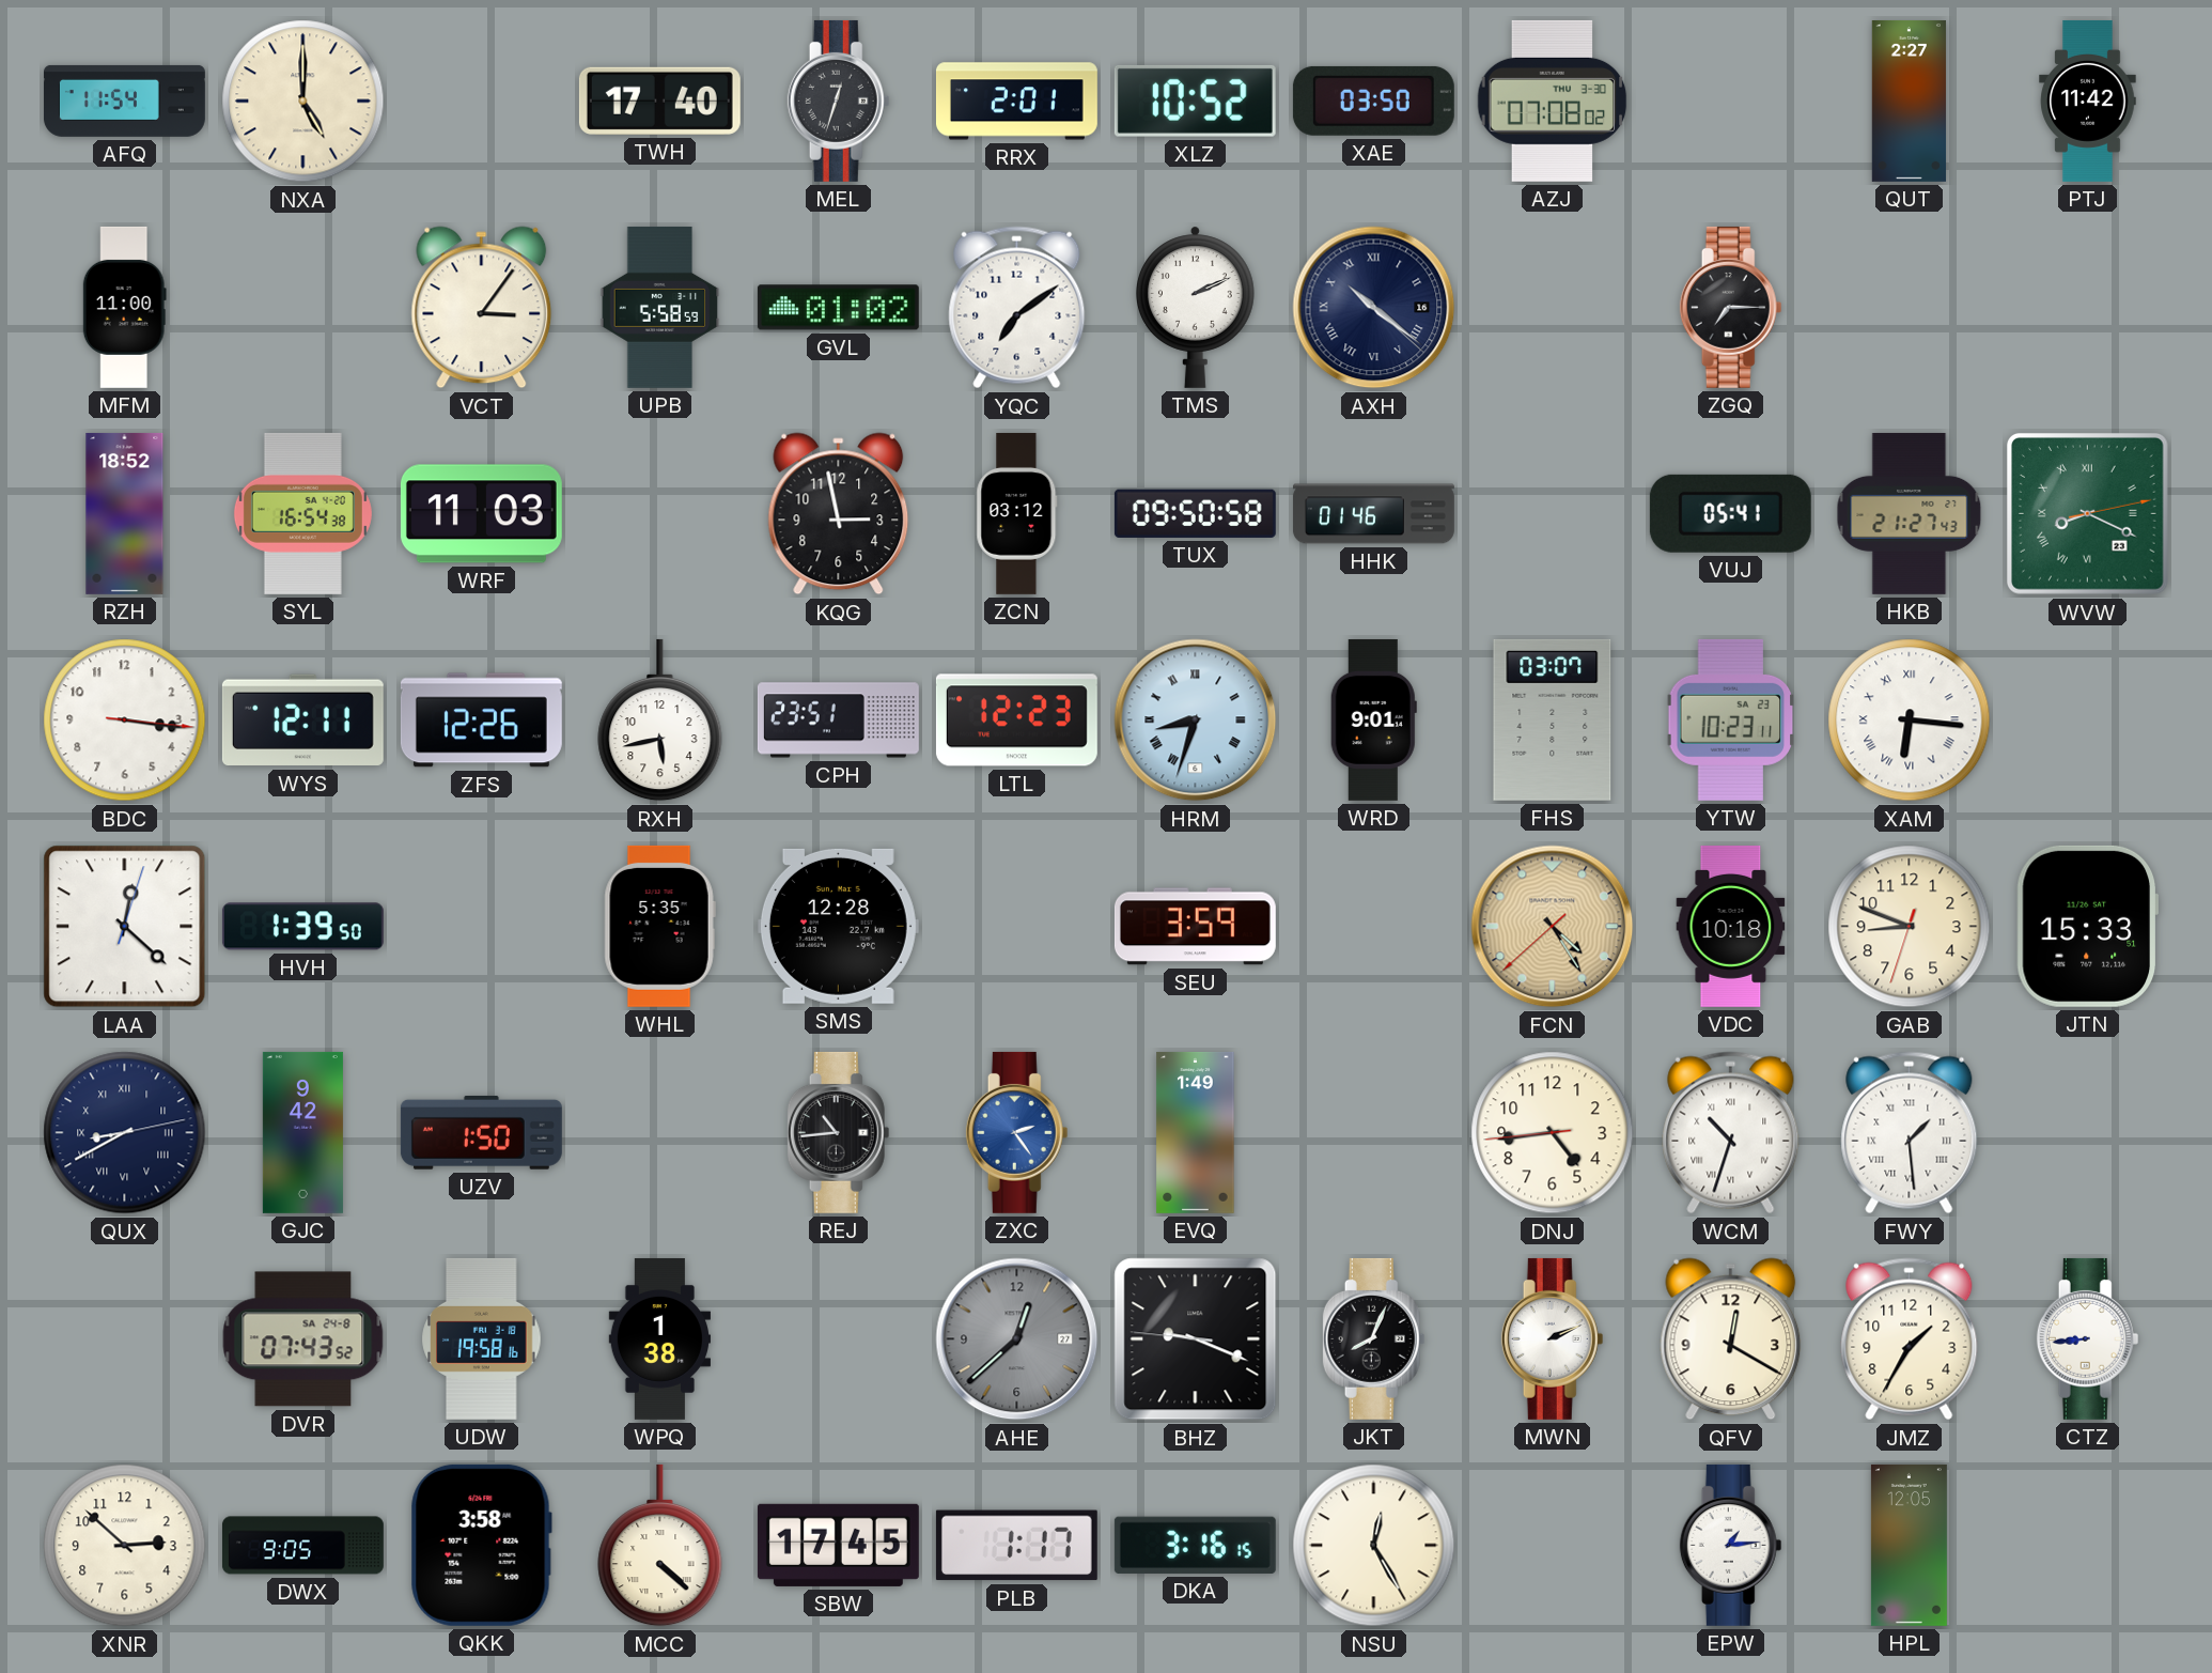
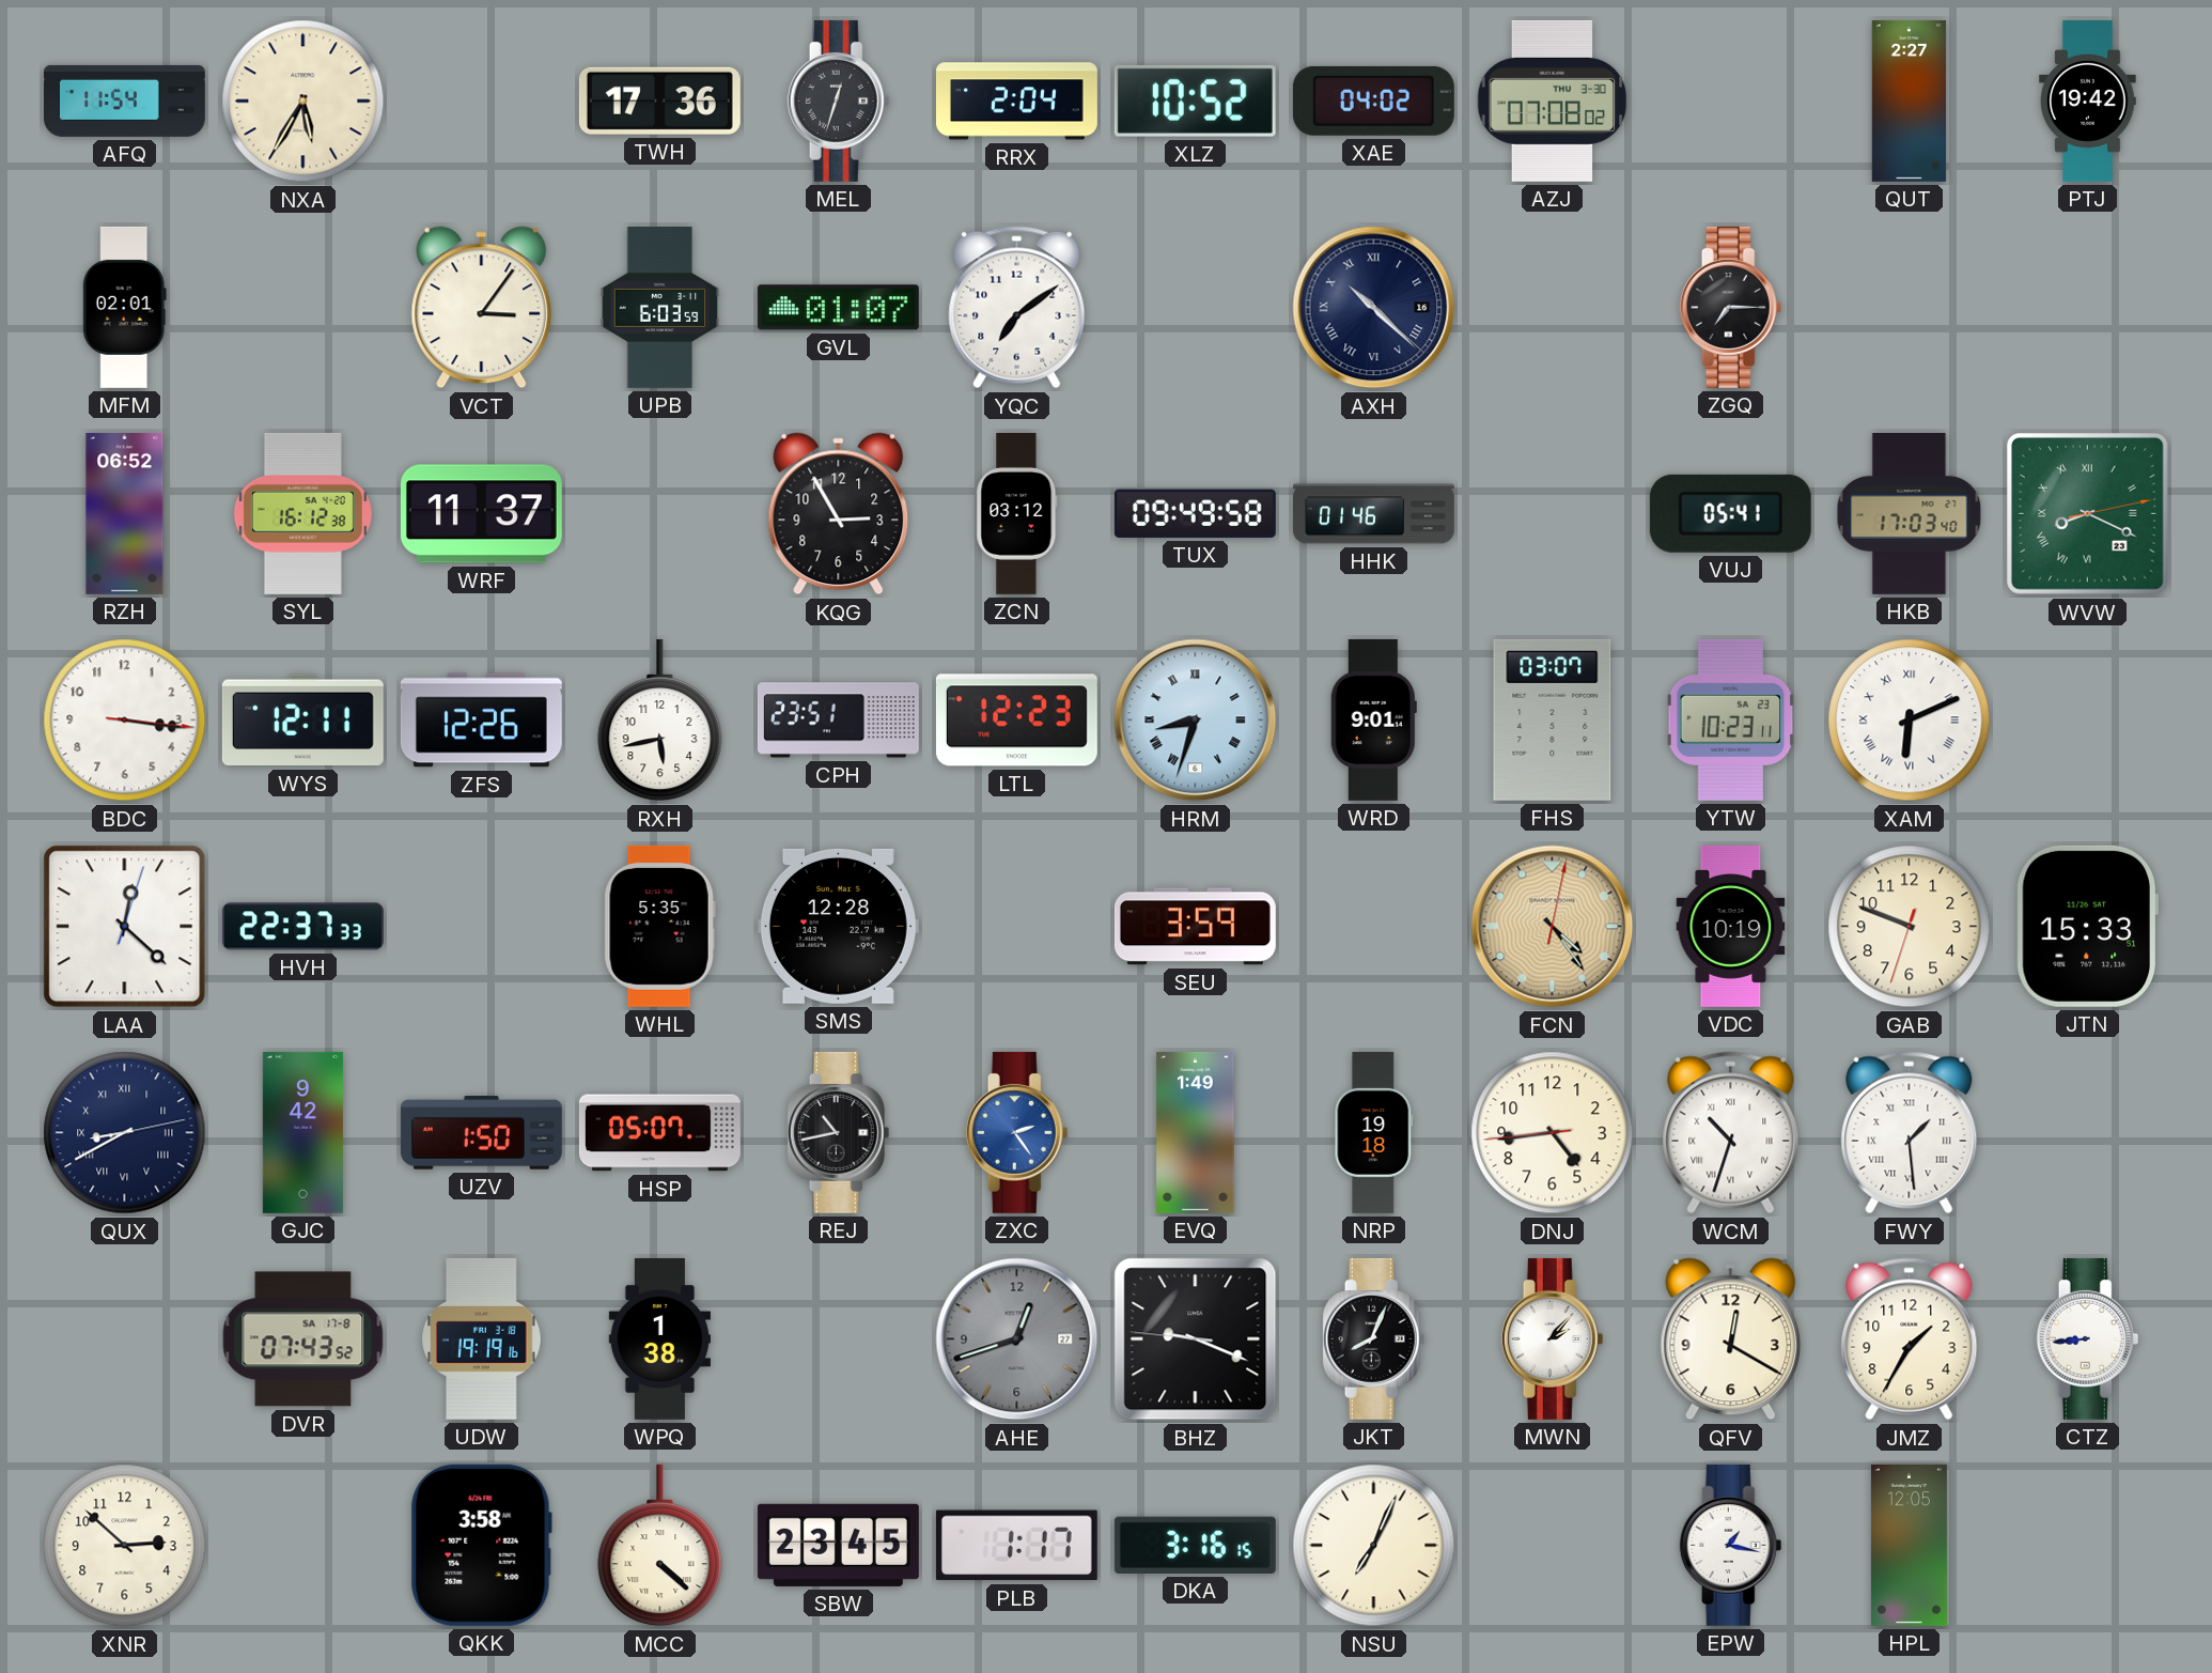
NXA: 5:00 -> 5:35 (303, 102)
TWH: 17:40 -> 17:36 (659, 100)
RRX: 2:01 -> 2:04 (1016, 102)
XAE: 03:50 -> 04:02 (1373, 100)
PTJ: 11:42 -> 19:42 (2088, 100)
MFM: 11:00 -> 02:01 (124, 307)
UPB: 5:58 -> 6:03 (660, 307)
GVL: 01:02 -> 01:07 (838, 308)
TMS: 2:11 -> none (1196, 307)
AXH: 10:21 -> 10:22 (1374, 308)
RZH: 18:52 -> 06:52 (125, 513)
SYL: 16:54 -> 16:12 (302, 513)
WRF: 11:03 -> 11:37 (481, 514)
KQG: 2:58 -> 2:55 (839, 514)
TUX: 09:50 -> 09:49 (1195, 513)
HKB: 21:27 -> 17:03 (1910, 513)
XAM: 6:16 -> 6:11 (1910, 721)
HVH: 1:39 -> 22:37 (302, 927)
FCN: 4:24:38 -> 4:24:02 (1553, 927)
VDC: 10:18 -> 10:19 (1731, 926)
GAB: 8:48 -> 9:48 (1910, 927)
HSP: none -> 05:07 (659, 1133)
REJ: 10:44 -> 10:43 (839, 1132)
NRP: none -> 19:18 (1374, 1132)
DVR date: SA 24-8 -> SA 17-8 (303, 1339)
UDW: 19:58 -> 19:19 (482, 1338)
AHE: 12:38 -> 12:42 (1017, 1339)
MWN: 2:11 -> 2:07 (1553, 1338)
DWX: 9:05 -> none (302, 1546)
SBW: 17:45 -> 23:45 (838, 1545)
NSU: 12:25 -> 7:04 (1374, 1546)
EPW: 1:14 -> 1:17 (1731, 1545)
